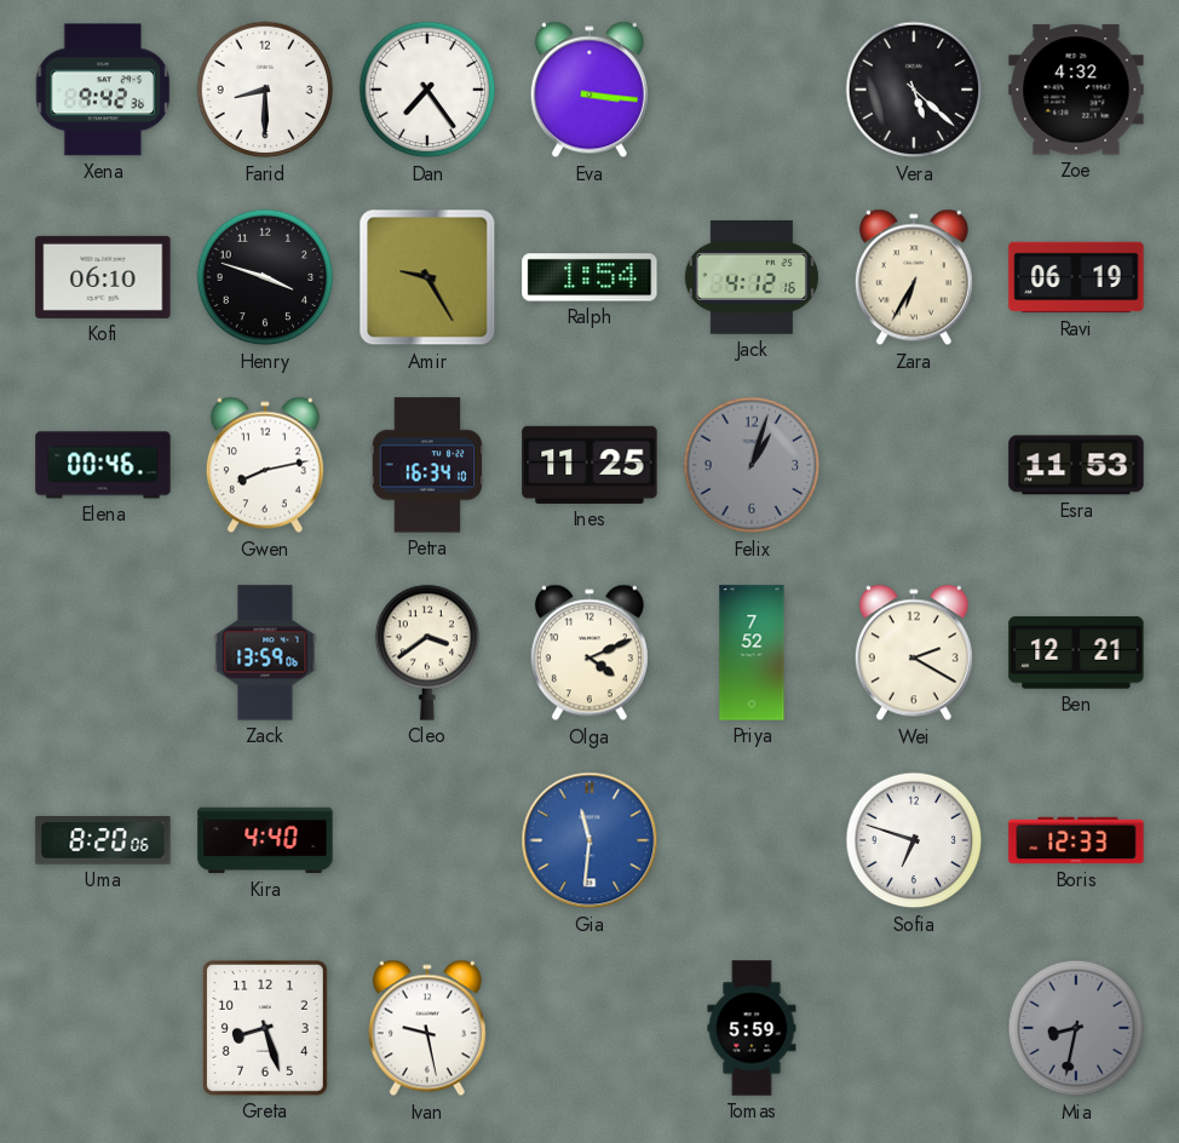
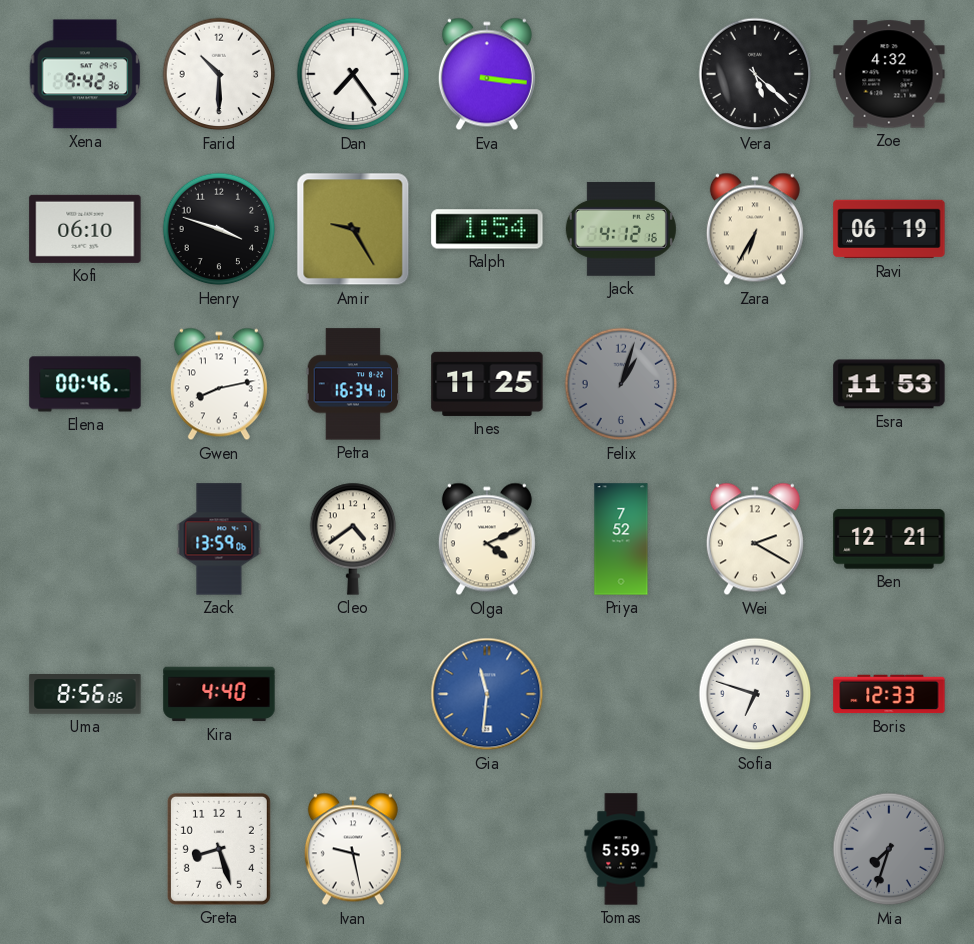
Farid: 8:30 -> 10:30 (219, 74)
Cleo: 3:39 -> 4:39 (353, 539)
Uma: 8:20 -> 8:56 (85, 694)
Mia: 8:32 -> 7:33 (889, 849)
